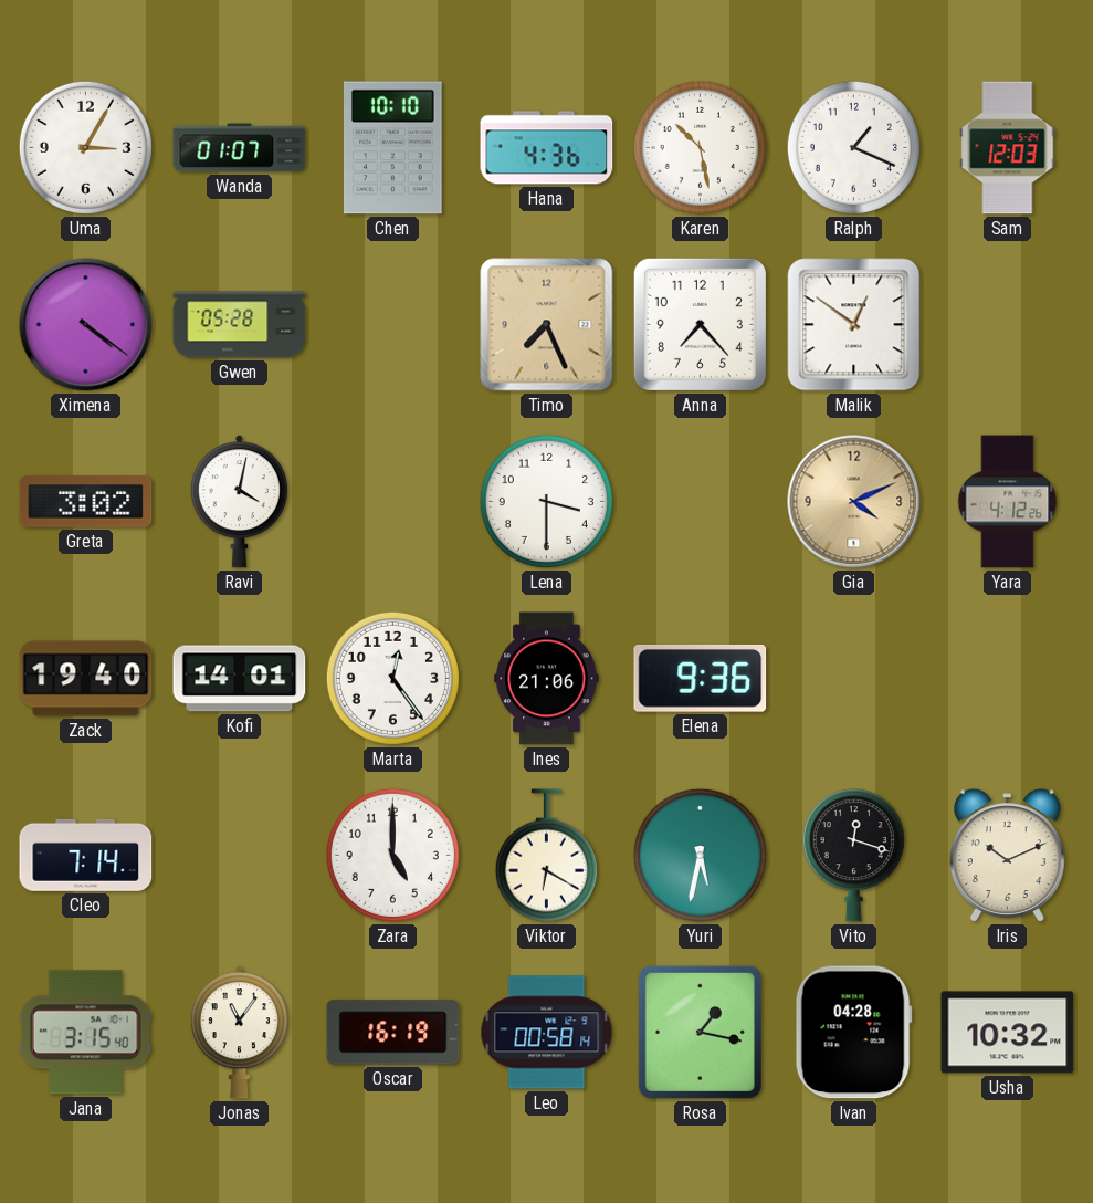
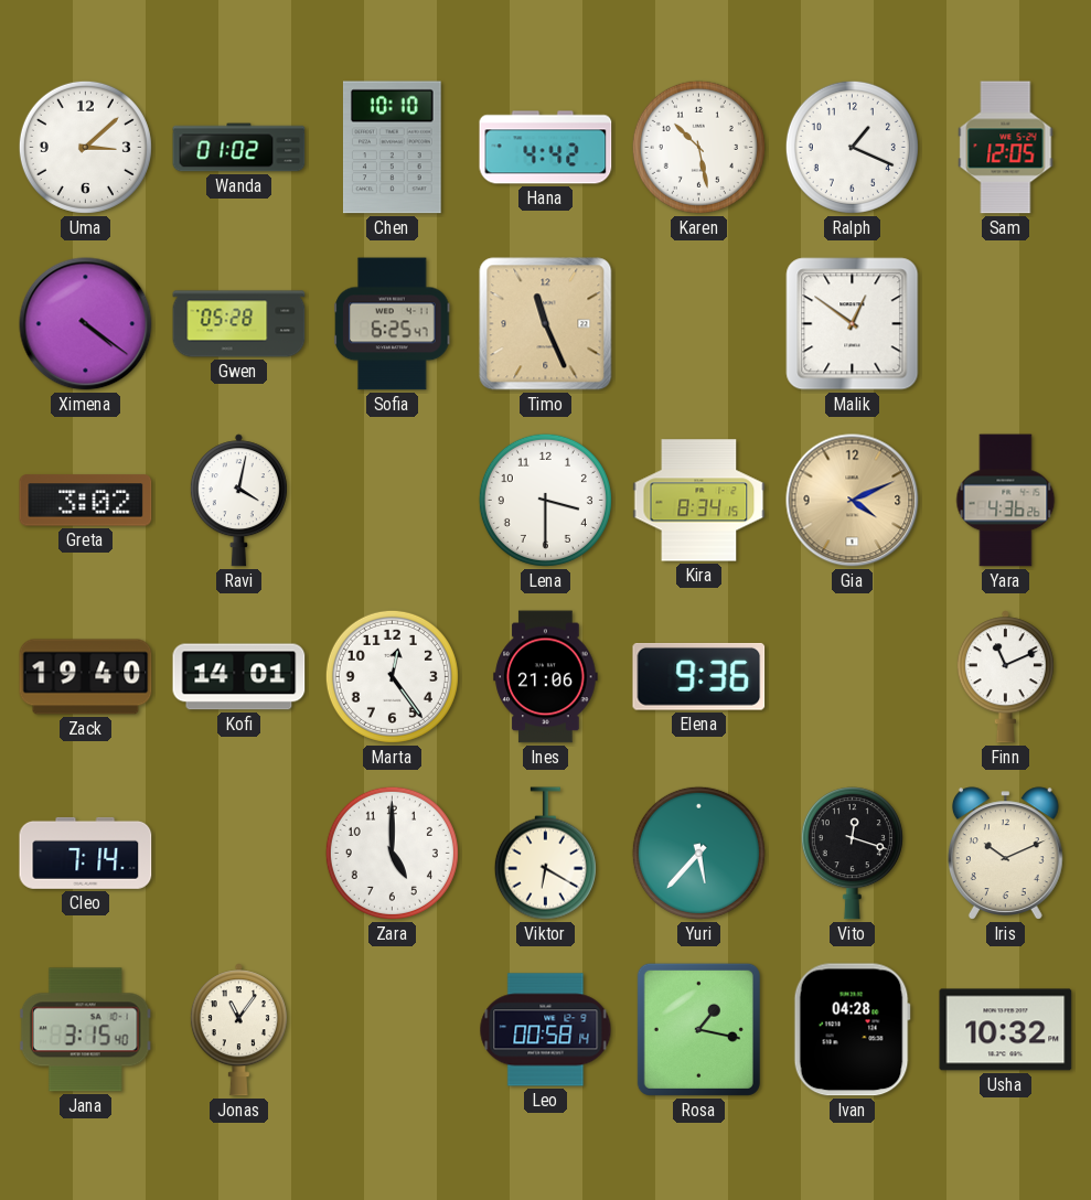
Uma: 3:05 -> 3:08 (85, 147)
Wanda: 01:07 -> 01:02 (239, 148)
Hana: 4:36 -> 4:42 (546, 148)
Sam: 12:03 -> 12:05 (1006, 148)
Sofia: none -> 6:25 (393, 324)
Timo: 7:26 -> 11:26 (546, 324)
Anna: 7:23 -> none (700, 324)
Kira: none -> 8:34 (699, 501)
Yara: 4:12 -> 4:36 (1006, 501)
Finn: none -> 11:11 (1005, 677)
Yuri: 5:32 -> 5:37 (698, 853)
Oscar: 16:19 -> none (393, 1033)
